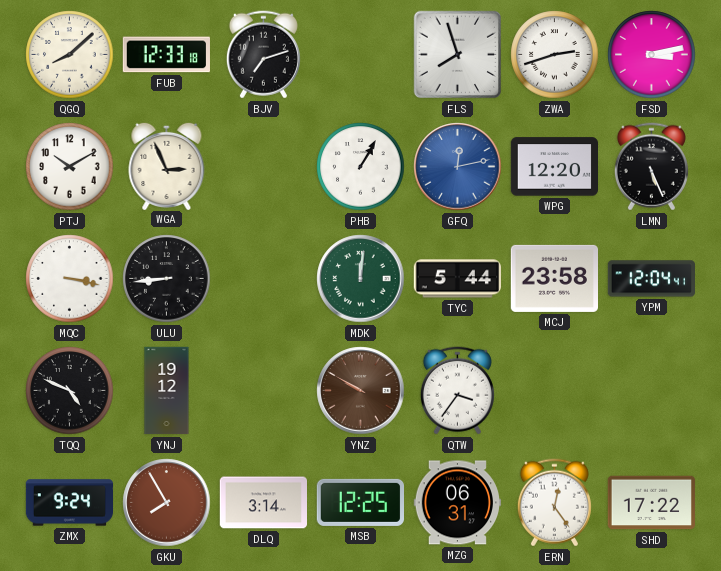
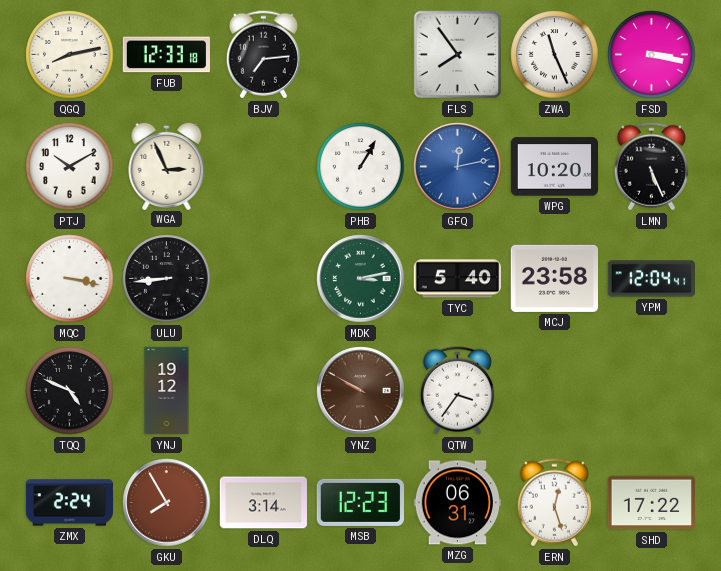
QGQ: 8:08 -> 8:13 (70, 55)
BJV: 7:12 -> 7:14 (263, 55)
FLS: 7:57 -> 7:54 (458, 55)
ZWA: 2:42 -> 11:26 (555, 55)
FSD: 3:13 -> 3:17 (652, 55)
WPG: 12:20 -> 10:20 (554, 167)
MDK: 12:01 -> 3:13 (361, 279)
TYC: 5:44 -> 5:40 (457, 279)
ZMX: 9:24 -> 2:24 (70, 503)
MSB: 12:25 -> 12:23 (360, 502)
ERN: 12:24 -> 12:27 (554, 503)
